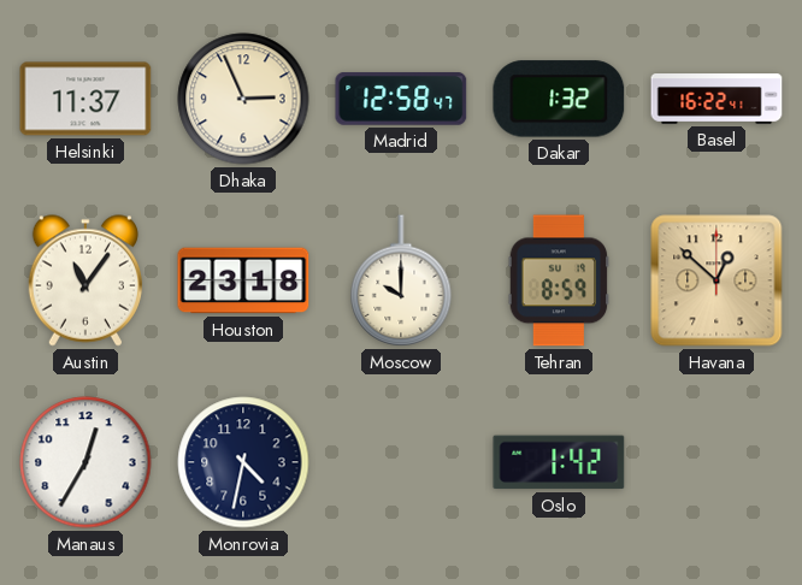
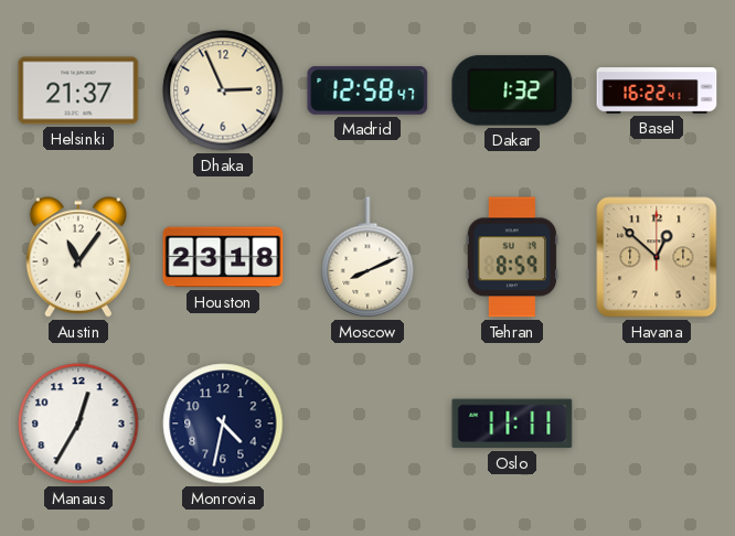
Helsinki: 11:37 -> 21:37 (78, 90)
Moscow: 10:00 -> 8:11 (367, 257)
Oslo: 1:42 -> 11:11 (512, 424)
